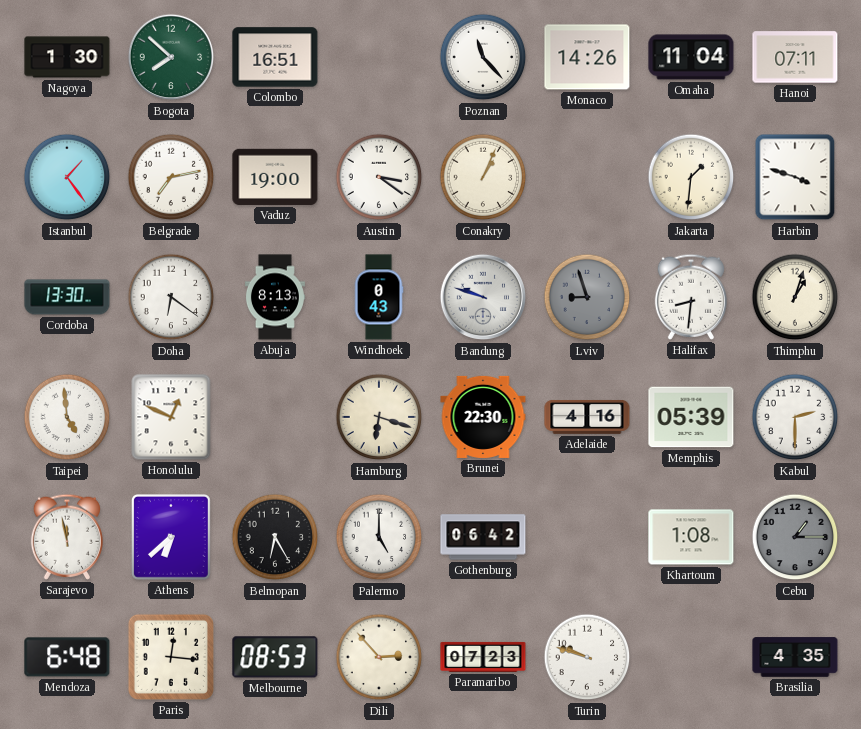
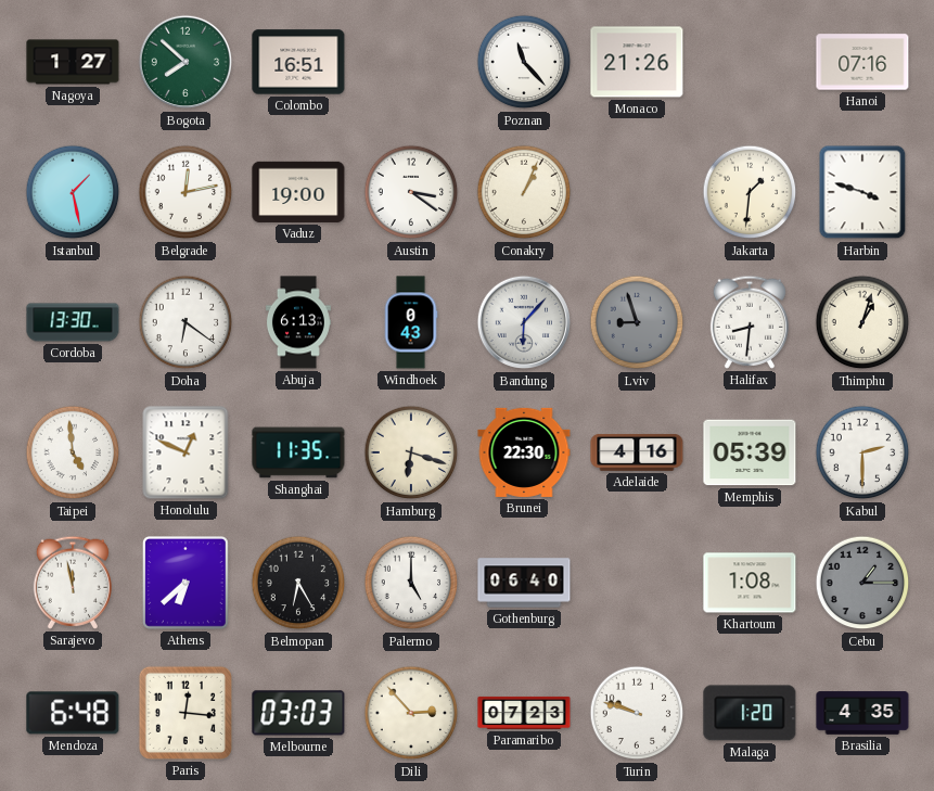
Nagoya: 1:30 -> 1:27 (73, 62)
Monaco: 14:26 -> 21:26 (637, 62)
Omaha: 11:04 -> none (691, 57)
Hanoi: 07:11 -> 07:16 (862, 62)
Istanbul: 1:24 -> 1:28 (73, 192)
Belgrade: 7:13 -> 12:13 (185, 192)
Abuja: 8:13 -> 6:13 (298, 322)
Bandung: 9:48 -> 6:07 (524, 322)
Shanghai: none -> 11:35 (298, 452)
Gothenburg: 06:42 -> 06:40 (524, 583)
Melbourne: 08:53 -> 03:03 (298, 713)
Malaga: none -> 1:20 (750, 713)
